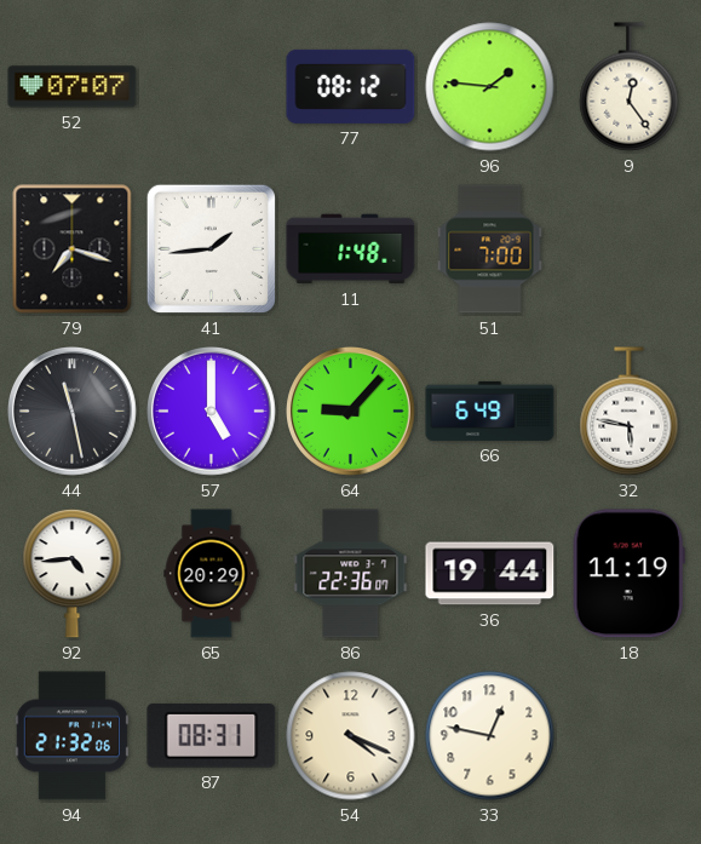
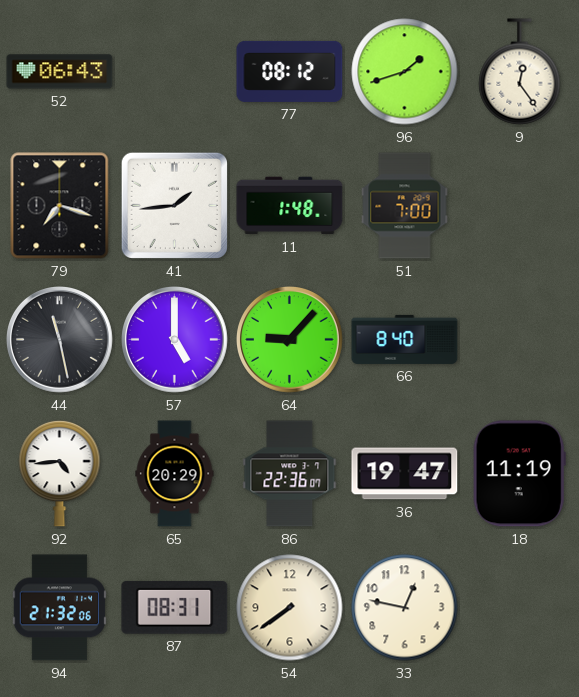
52: 07:07 -> 06:43 (60, 72)
96: 1:46 -> 1:42 (405, 72)
66: 6:49 -> 8:40 (405, 339)
32: 5:47 -> none (630, 412)
36: 19:44 -> 19:47 (405, 474)
54: 4:19 -> 7:39 (290, 608)
